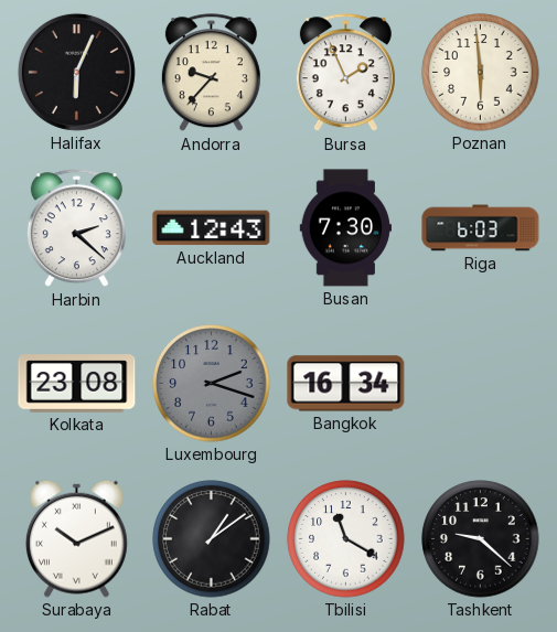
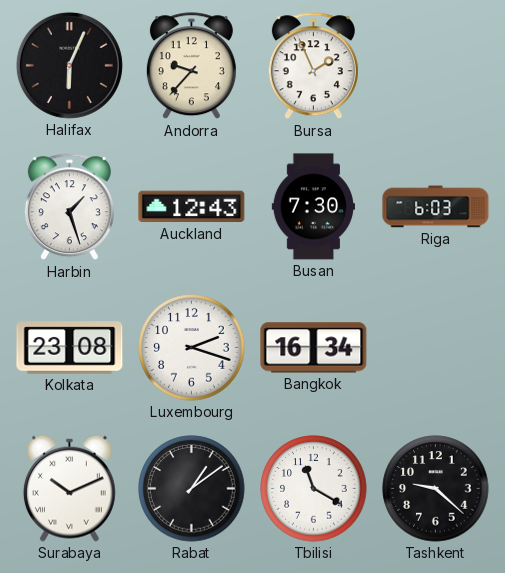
Poznan: 5:59 -> none (481, 73)
Harbin: 2:22 -> 1:27 (69, 207)
Luxembourg dial: grey -> white (192, 348)
